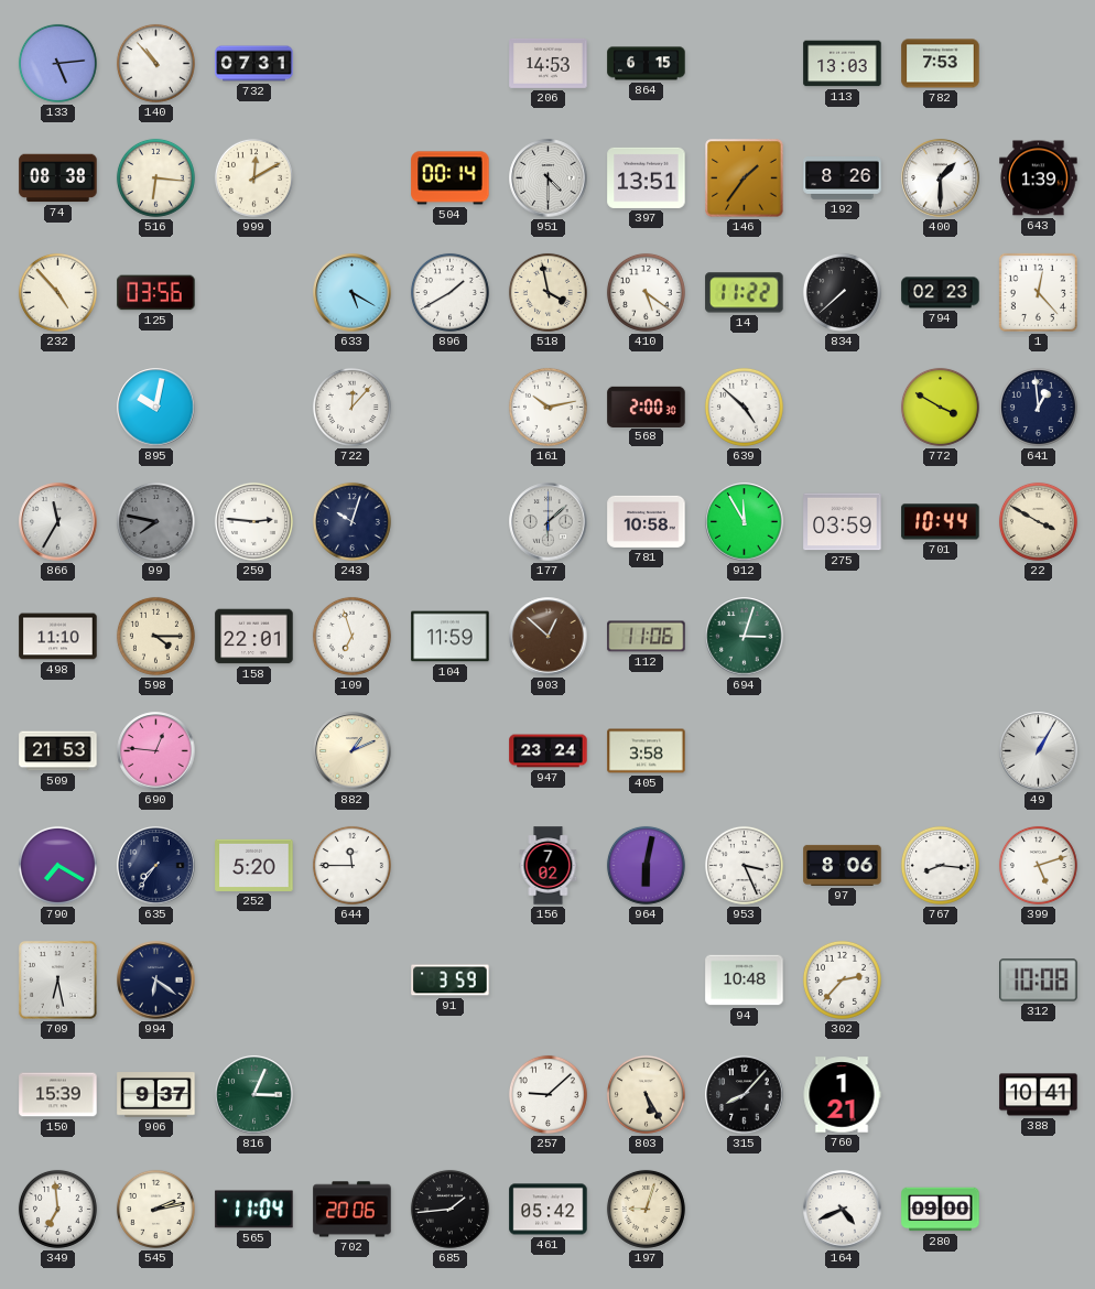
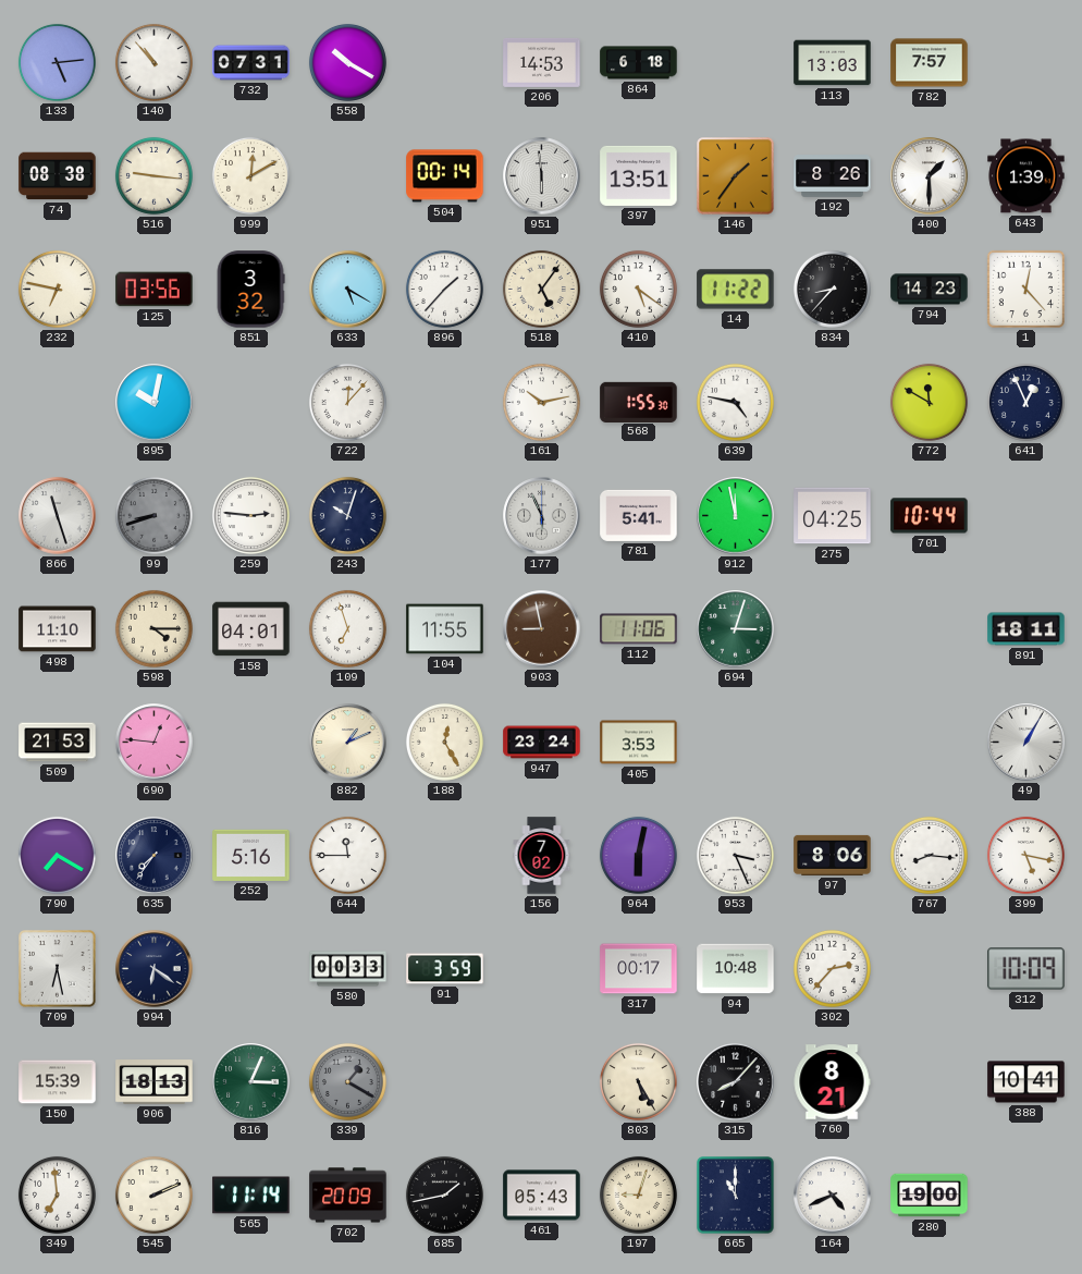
558: none -> 10:20 (347, 62)
864: 6:15 -> 6:18 (639, 63)
782: 7:53 -> 7:57 (930, 63)
516: 6:16 -> 9:16 (153, 175)
951: 4:30 -> 5:59 (542, 176)
232: 4:53 -> 6:47 (57, 289)
851: none -> 3:32 (250, 290)
896: 1:40 -> 1:37 (444, 289)
518: 3:58 -> 5:06 (541, 289)
834: 7:38 -> 8:37 (832, 289)
794: 02:23 -> 14:23 (930, 290)
568: 2:00 -> 1:55 (639, 402)
639: 4:52 -> 4:47 (735, 402)
772: 3:50 -> 11:50 (929, 402)
641: 12:59 -> 12:56 (1025, 402)
866: 11:35 -> 11:27 (58, 516)
99: 7:47 -> 8:42 (153, 515)
177: 6:08 -> 5:56 (542, 516)
781: 10:58 -> 5:41 (639, 515)
912: 11:55 -> 11:58 (736, 516)
275: 03:59 -> 04:25 (833, 516)
22: 3:50 -> none (1038, 521)
158: 22:01 -> 04:01 (251, 629)
104: 11:59 -> 11:55 (445, 629)
903: 12:52 -> 8:58 (542, 629)
891: none -> 18:11 (1026, 629)
188: none -> 12:25 (444, 742)
405: 3:58 -> 3:53 (639, 743)
252: 5:20 -> 5:16 (251, 855)
399: 5:12 -> 5:17 (1025, 855)
580: none -> 00:33 (348, 969)
317: none -> 00:17 (639, 969)
312: 10:08 -> 10:09 (1026, 969)
906: 9:37 -> 18:13 (155, 1082)
339: none -> 1:20 (347, 1081)
257: 9:08 -> none (547, 1094)
760: 1:21 -> 8:21 (832, 1082)
545: 2:13 -> 2:11 (153, 1195)
565: 11:04 -> 11:14 (251, 1196)
702: 20:06 -> 20:09 (348, 1196)
685: 1:44 -> 1:43 (444, 1195)
461: 05:42 -> 05:43 (542, 1196)
665: none -> 11:00 (736, 1196)
280: 09:00 -> 19:00 (930, 1196)
